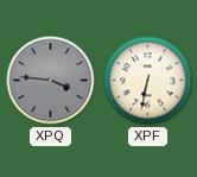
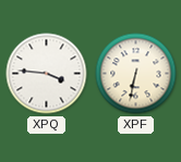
XPQ dial: grey -> white (47, 74)
